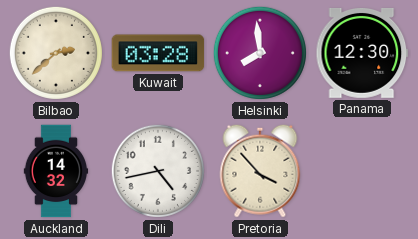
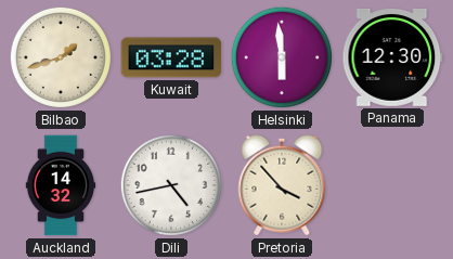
Bilbao: 2:38 -> 1:42 (61, 57)
Helsinki: 7:59 -> 5:59 (282, 57)
